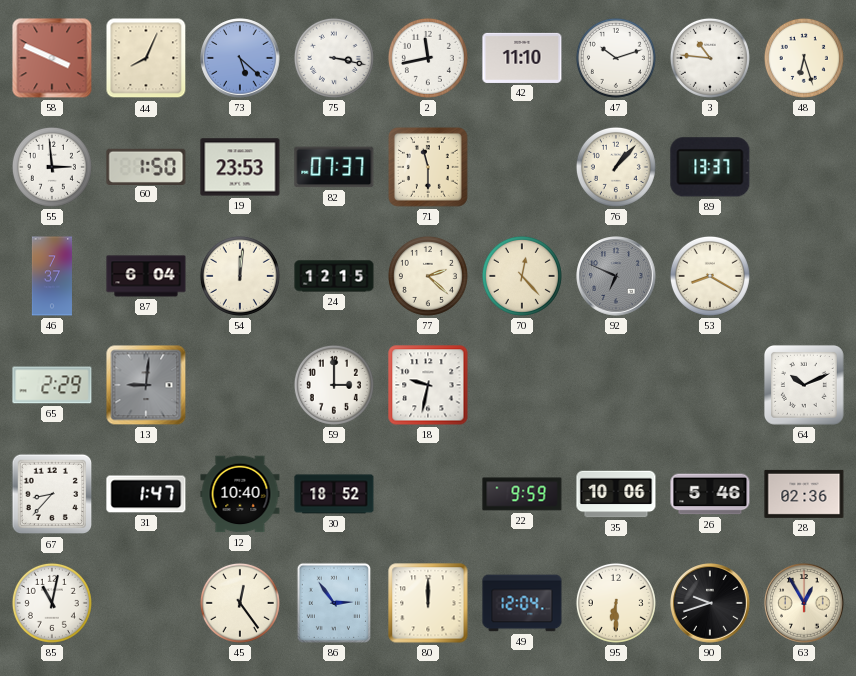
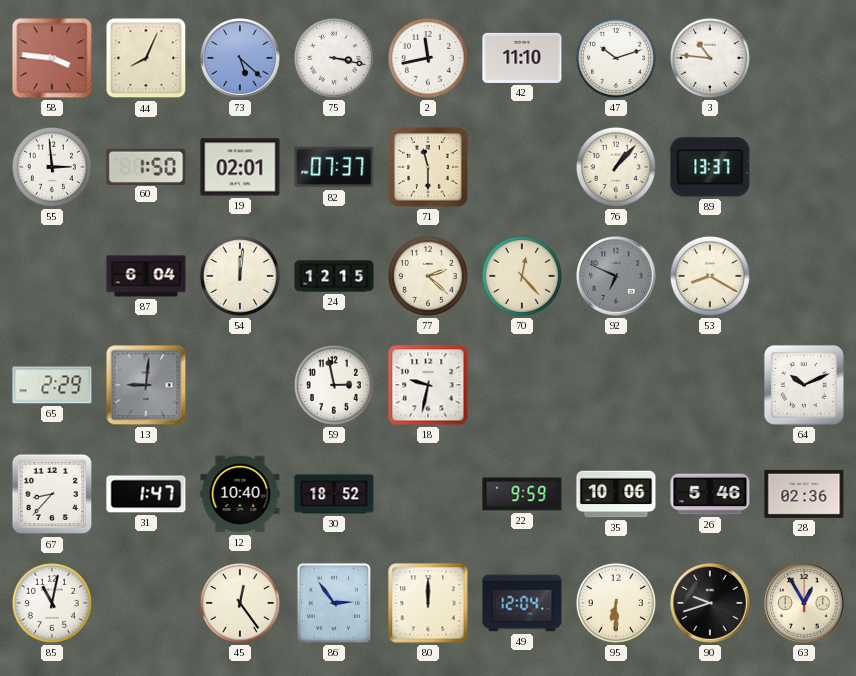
58: 3:49 -> 3:46 (52, 58)
48: 6:27 -> none (804, 58)
19: 23:53 -> 02:01 (240, 167)
46: 7:37 -> none (52, 276)
59: 3:00 -> 2:58 (334, 385)
